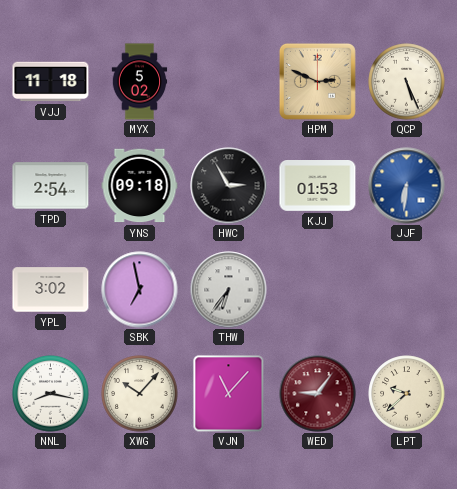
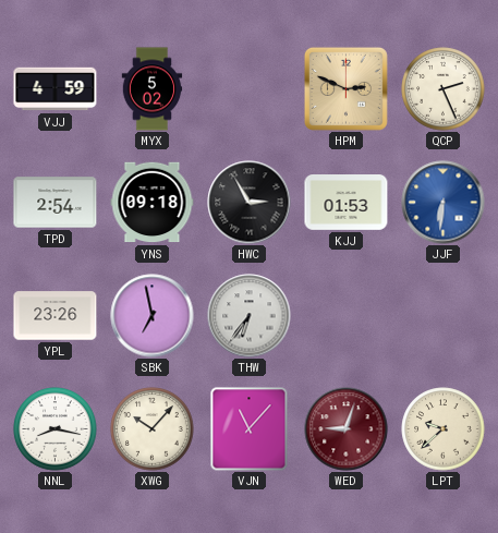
VJJ: 11:18 -> 4:59 (56, 89)
QCP: 5:26 -> 2:26 (444, 89)
YPL: 3:02 -> 23:26 (56, 316)
WED: 9:06 -> 9:03 (347, 429)
